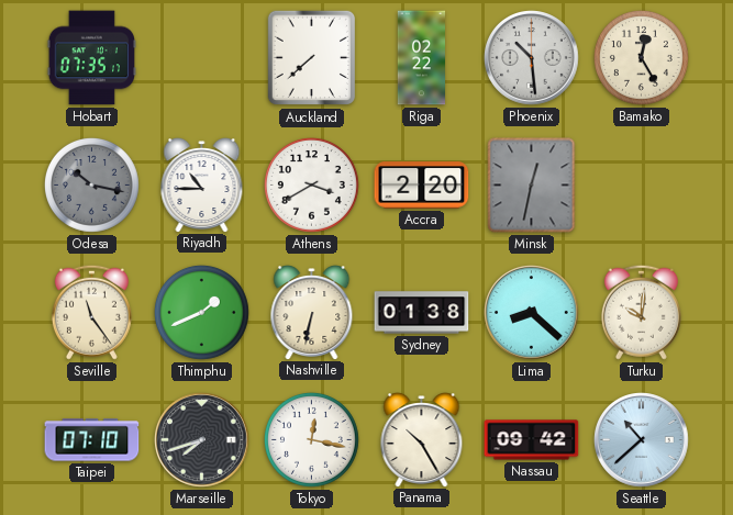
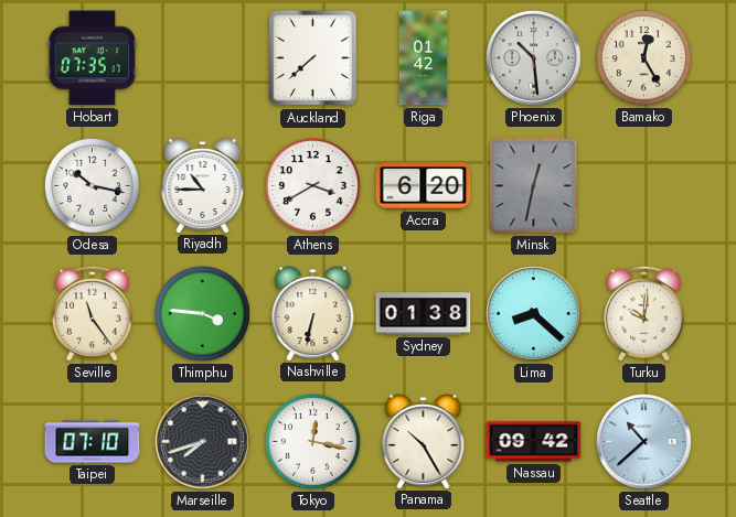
Riga: 02:22 -> 01:42 (423, 58)
Odesa dial: grey -> white (92, 185)
Accra: 2:20 -> 6:20 (424, 186)
Thimphu: 1:41 -> 3:46 (202, 313)
